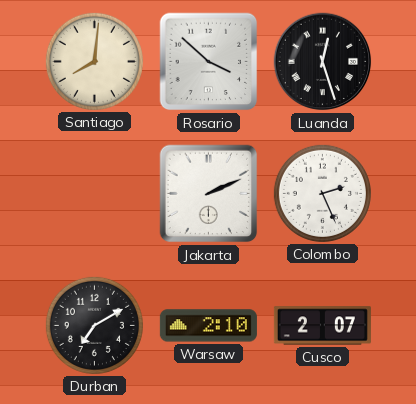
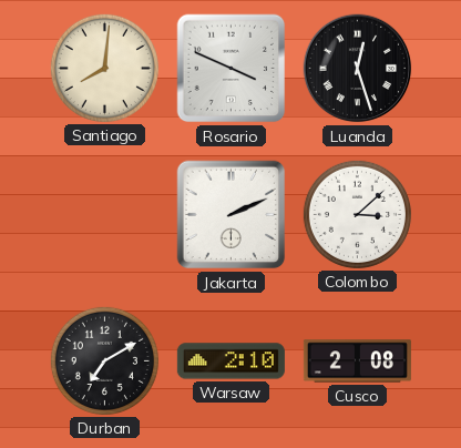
Rosario: 3:52 -> 3:49 (232, 69)
Colombo: 2:26 -> 3:08 (357, 214)
Cusco: 2:07 -> 2:08 (357, 362)
